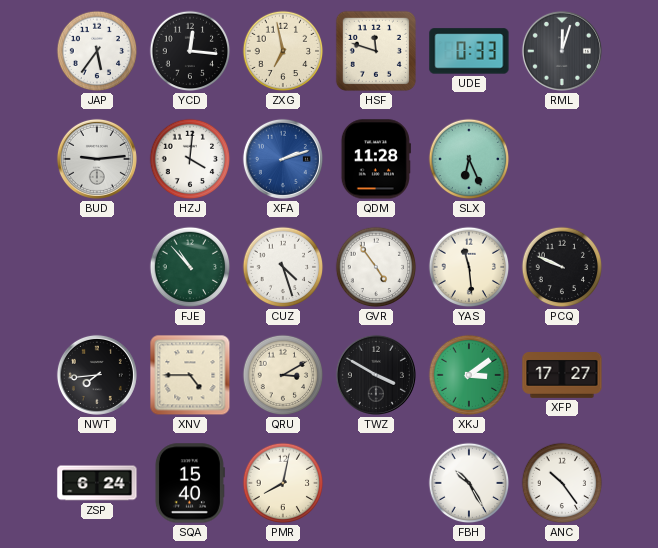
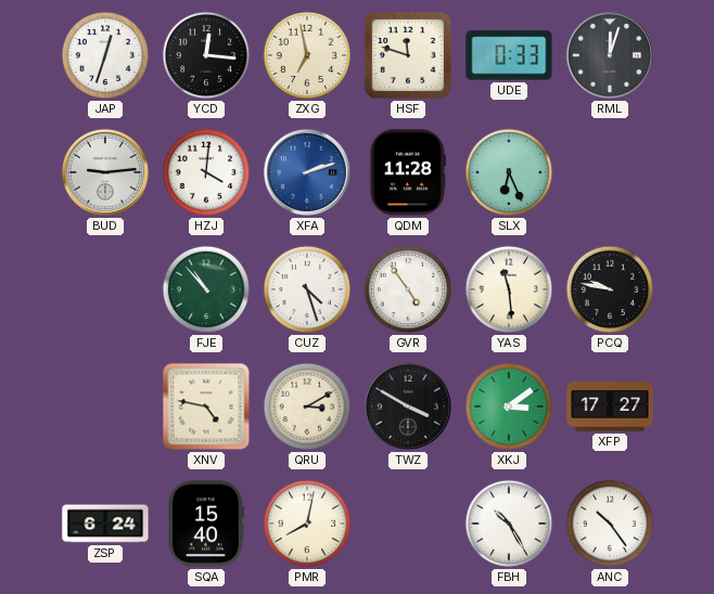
JAP: 5:36 -> 12:33 (105, 55)
PCQ: 9:49 -> 9:47 (610, 289)
NWT: 7:44 -> none (97, 375)
XNV: 4:45 -> 4:47 (206, 406)
